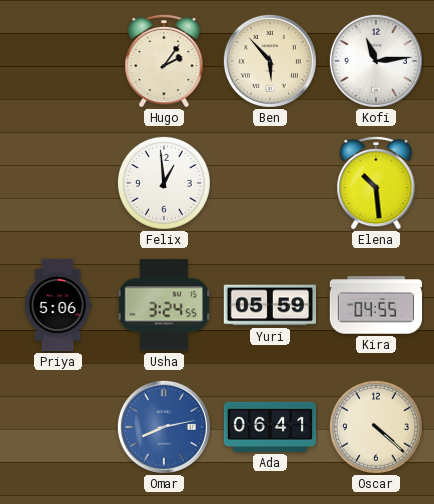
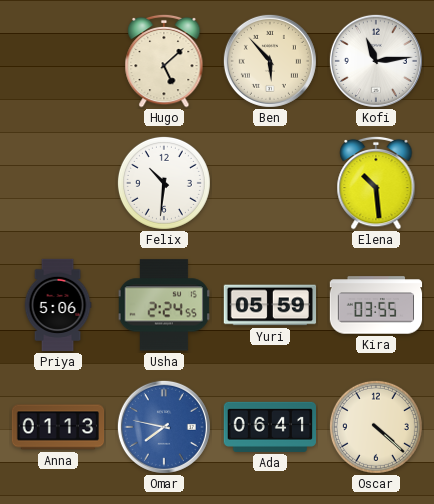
Hugo: 2:06 -> 5:08 (164, 61)
Felix: 12:59 -> 10:31 (164, 183)
Usha: 3:24 -> 2:24 (163, 305)
Kira: 04:55 -> 03:55 (376, 305)
Anna: none -> 01:13 (58, 427)
Omar: 8:13 -> 7:47 (164, 427)
